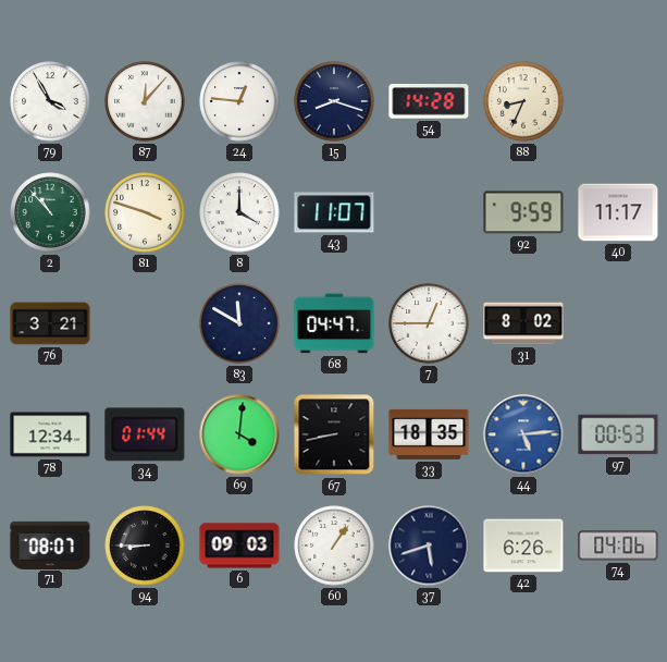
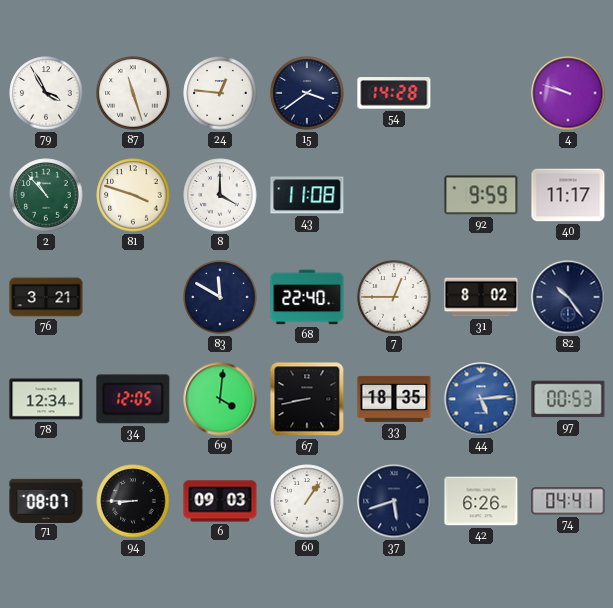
87: 12:07 -> 11:27 (133, 93)
15: 8:18 -> 3:39 (307, 93)
88: 8:34 -> none (523, 101)
4: none -> 9:48 (568, 93)
43: 11:07 -> 11:08 (307, 195)
68: 04:47 -> 22:40 (307, 297)
82: none -> 10:24 (568, 297)
34: 01:44 -> 12:05 (133, 399)
74: 04:06 -> 04:41 (568, 501)
